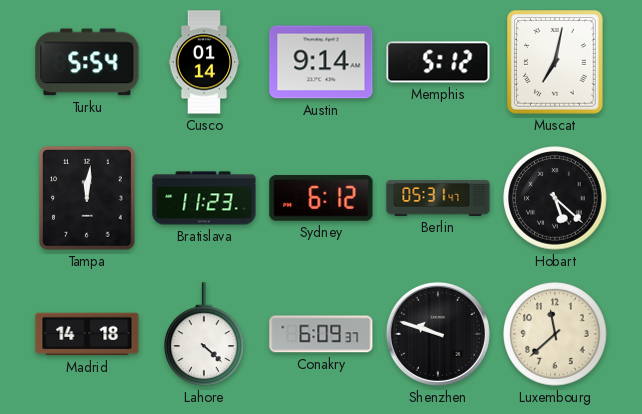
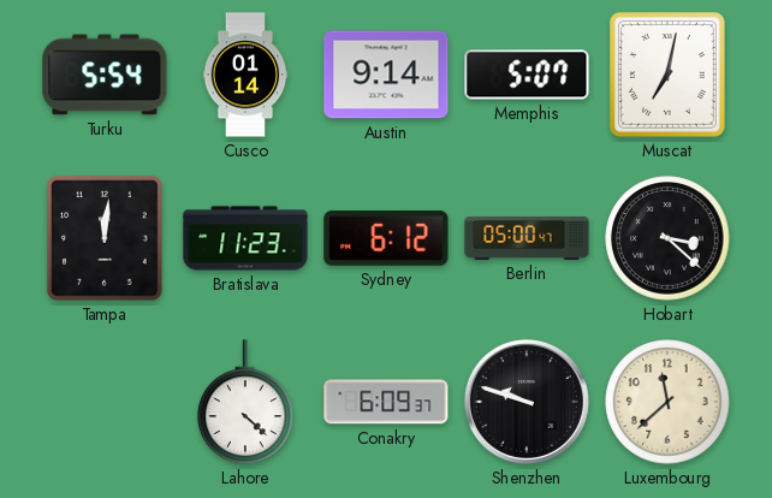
Memphis: 5:12 -> 5:07 (527, 75)
Berlin: 05:31 -> 05:00 (527, 239)
Hobart: 5:22 -> 3:22 (667, 238)
Madrid: 14:18 -> none (87, 334)
